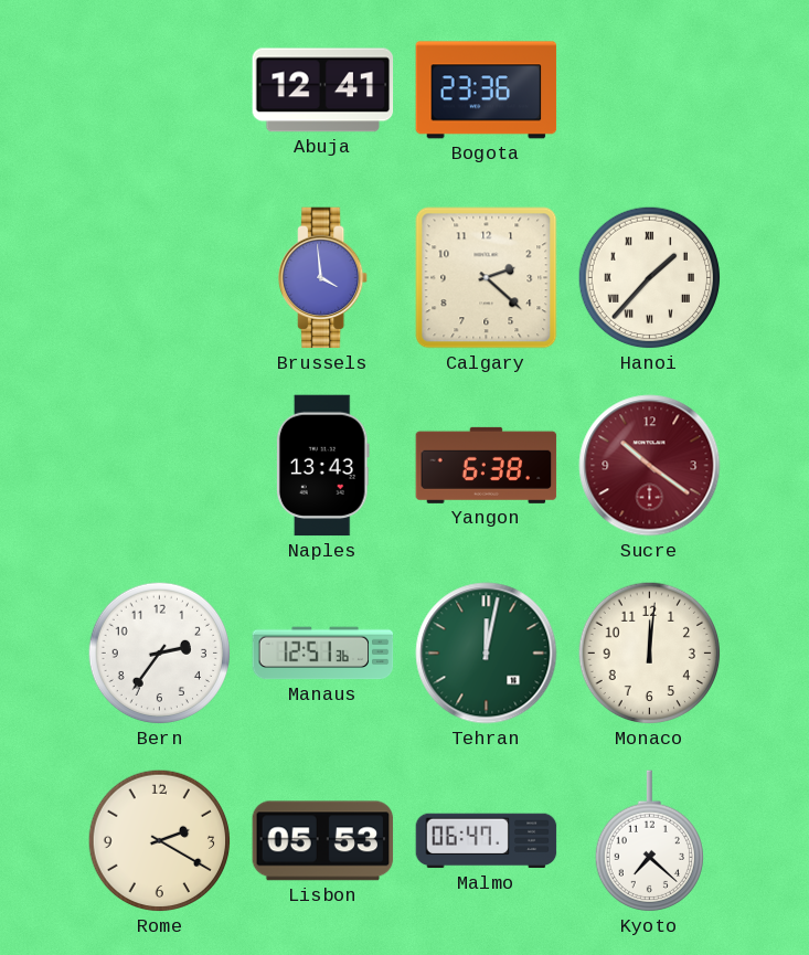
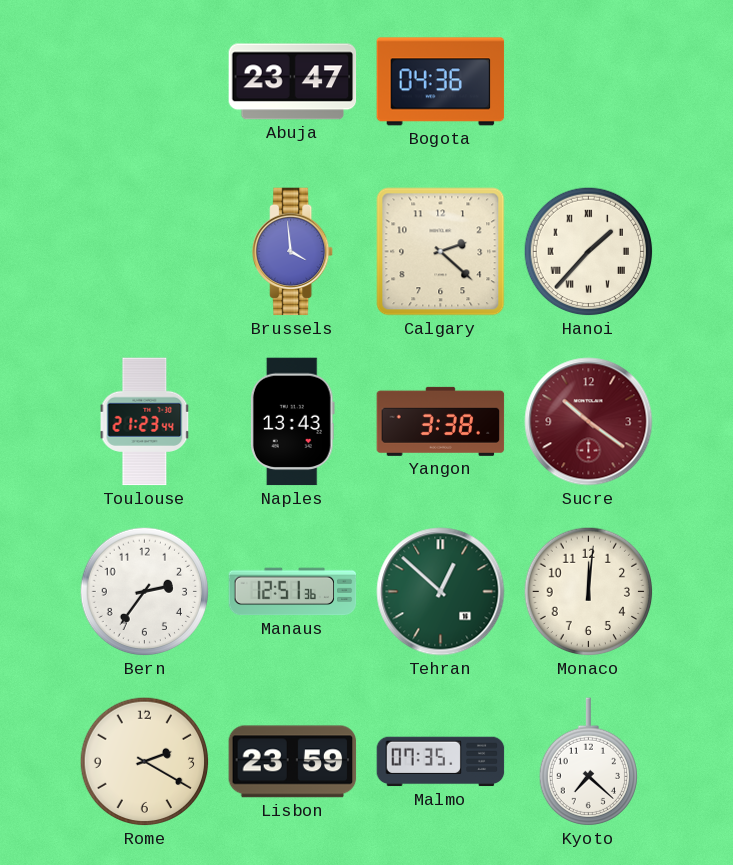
Abuja: 12:41 -> 23:47 (293, 82)
Bogota: 23:36 -> 04:36 (441, 82)
Toulouse: none -> 21:23 (145, 422)
Yangon: 6:38 -> 3:38 (441, 421)
Tehran: 12:02 -> 12:52 (441, 592)
Lisbon: 05:53 -> 23:59 (293, 762)
Malmo: 06:47 -> 07:35 (441, 762)
